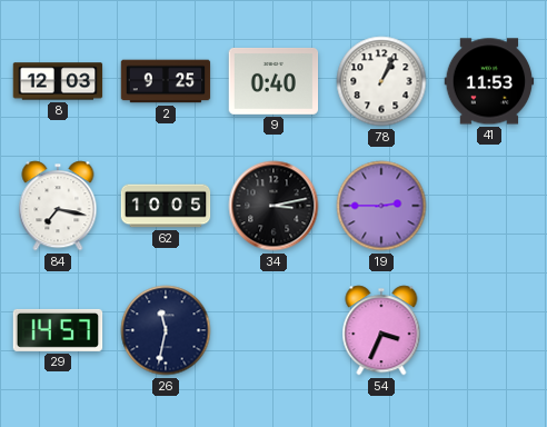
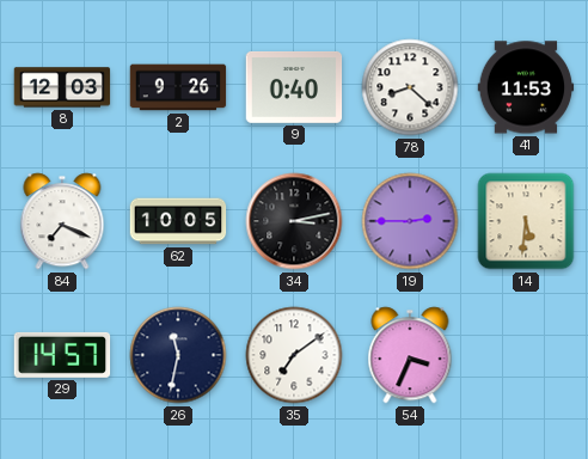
2: 9:25 -> 9:26 (178, 87)
78: 1:04 -> 8:22 (410, 87)
84: 7:17 -> 7:19 (62, 221)
14: none -> 5:31 (526, 221)
35: none -> 7:09 (294, 355)
